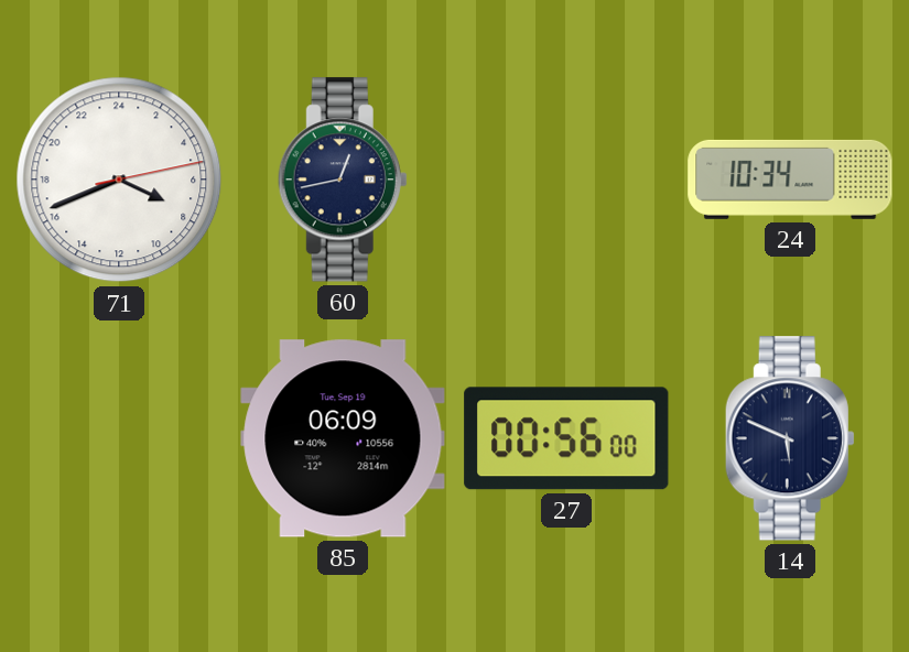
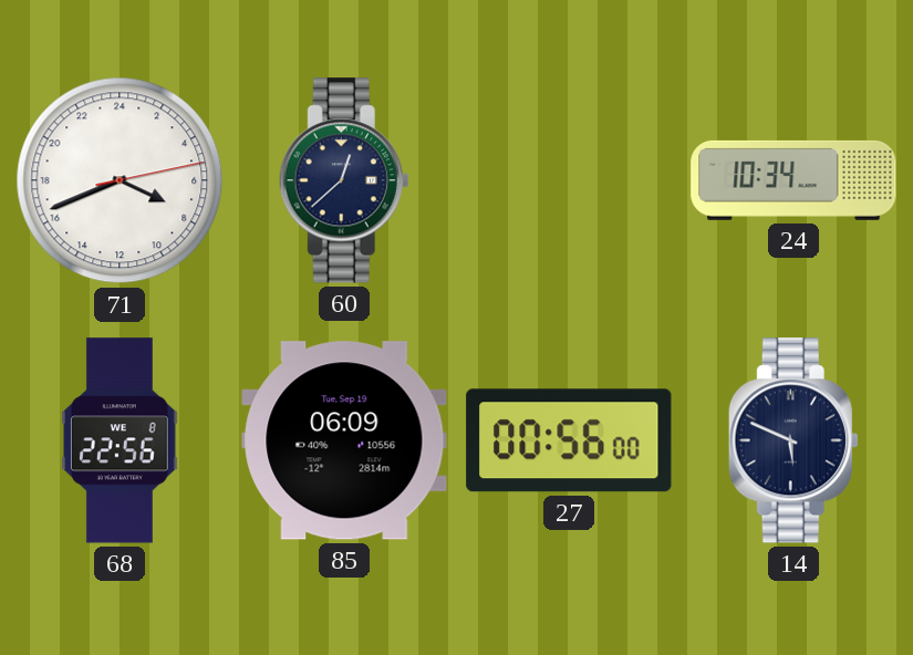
60: 12:43 -> 12:38 (344, 180)
68: none -> 22:56 (120, 440)
